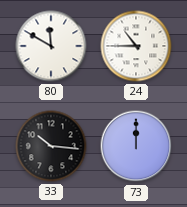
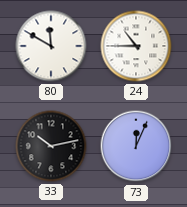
33: 10:16 -> 10:13 (51, 146)
73: 12:00 -> 12:04 (136, 146)
